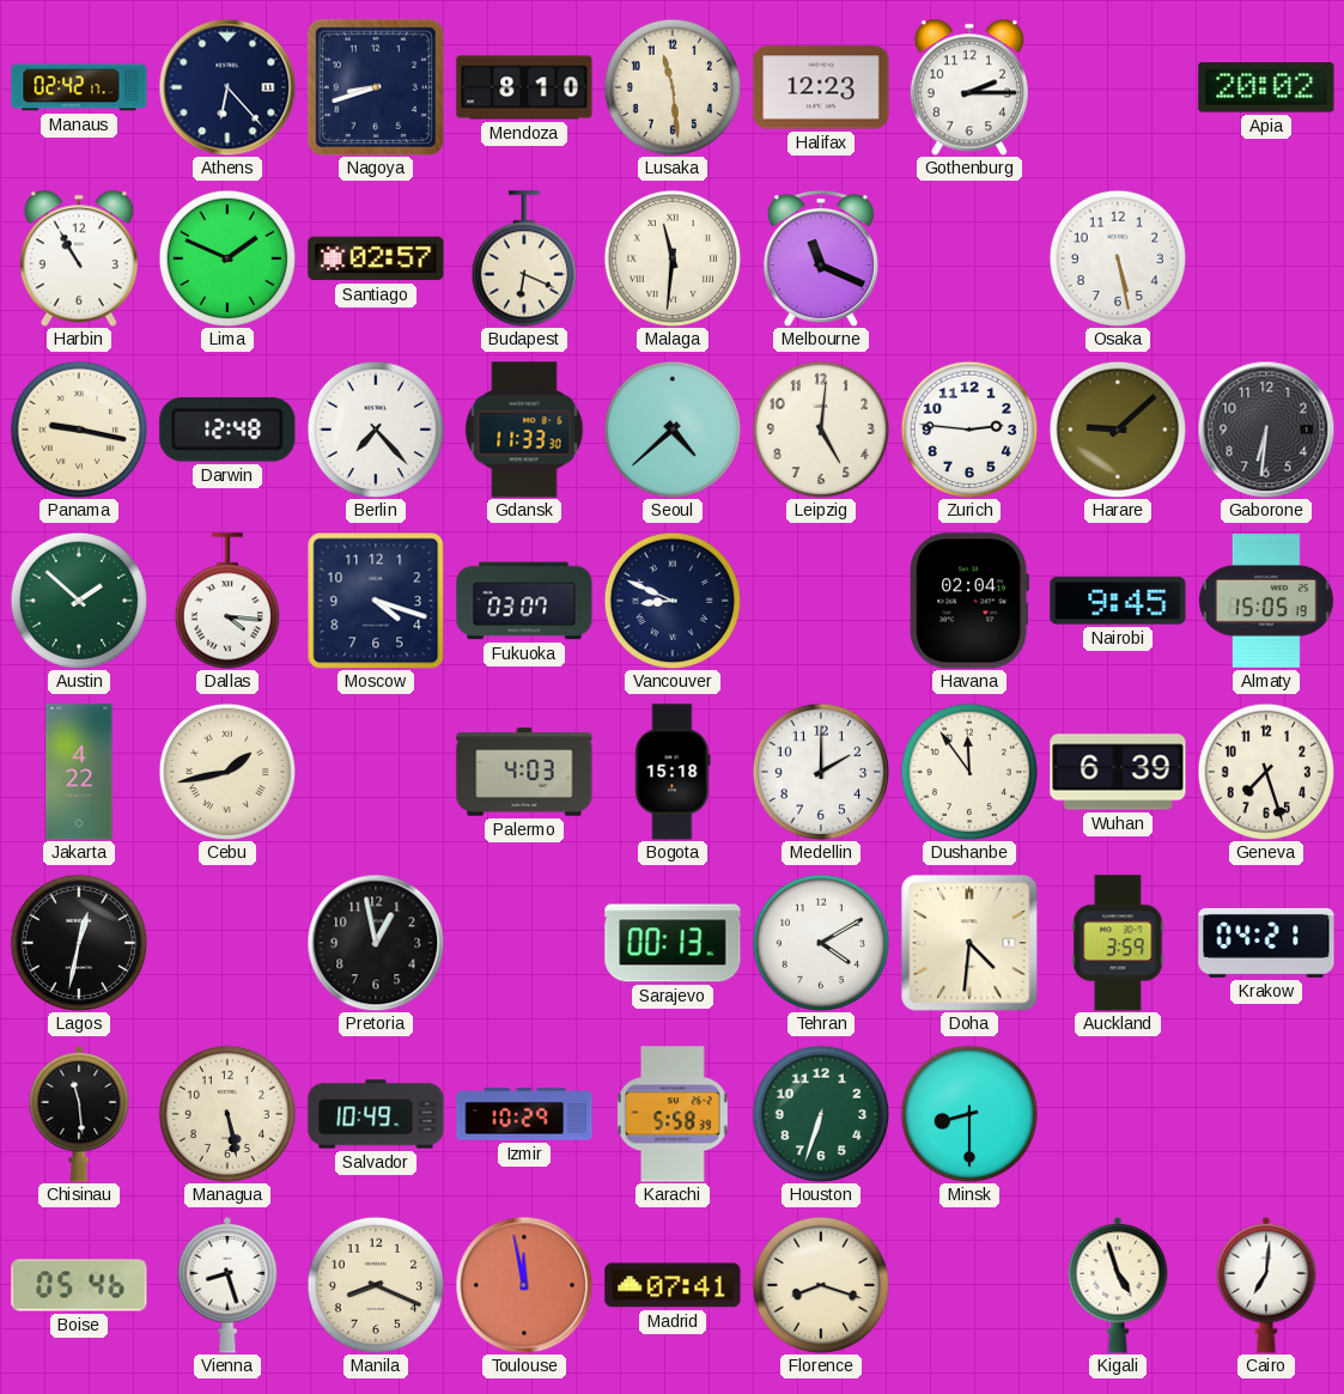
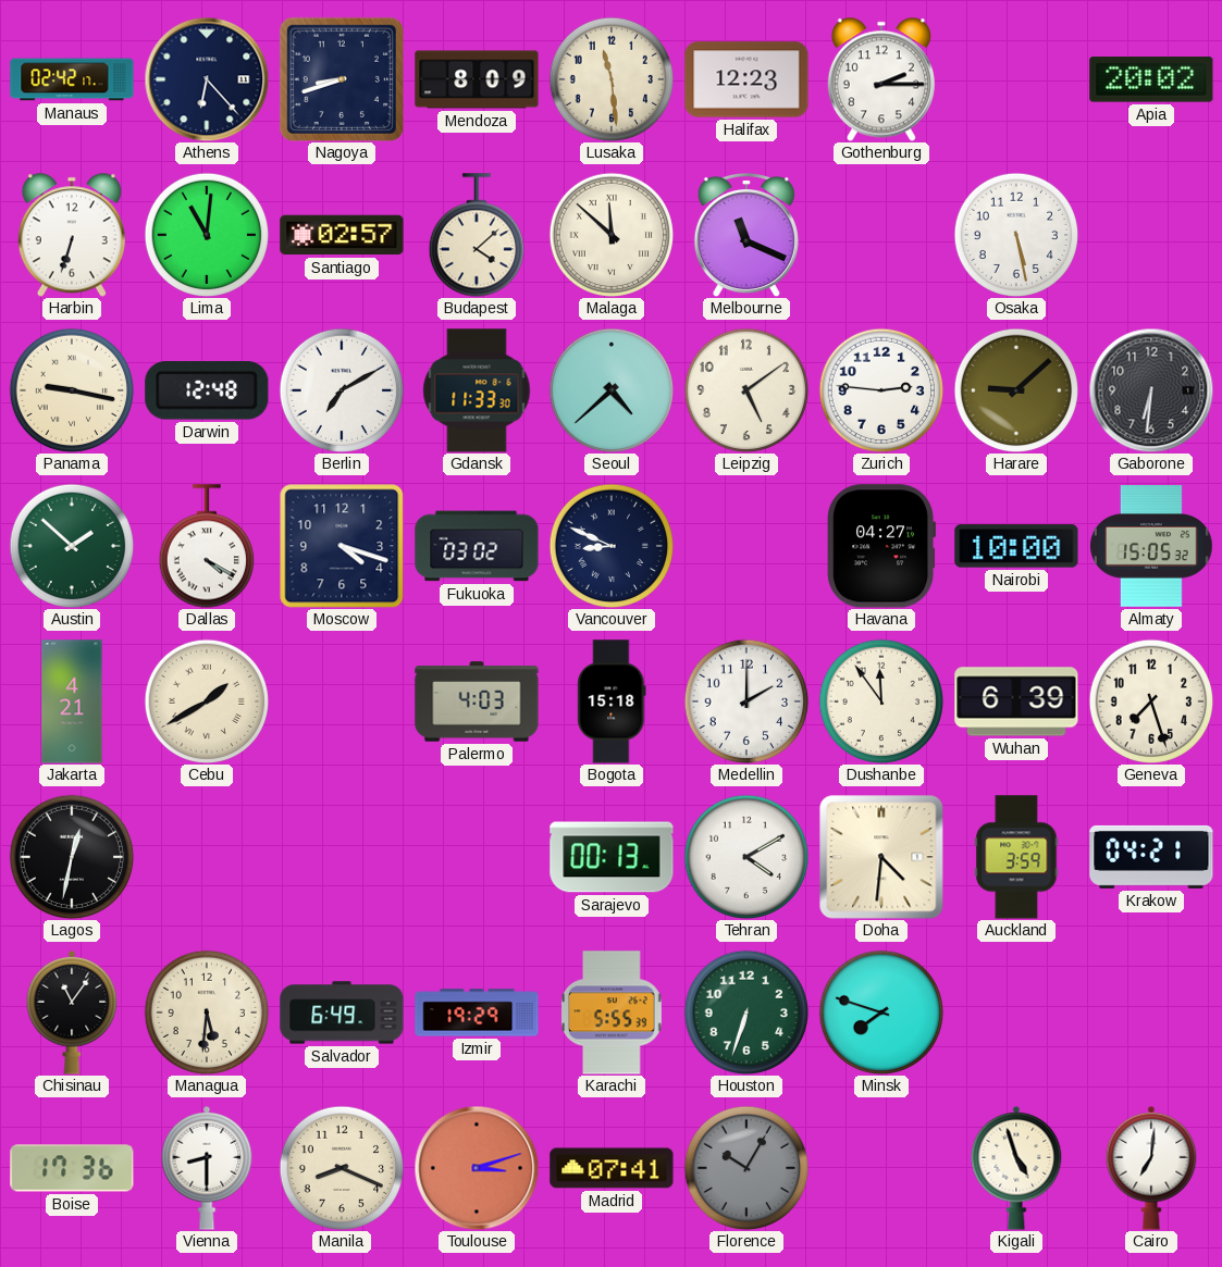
Mendoza: 8:10 -> 8:09 (477, 79)
Harbin: 10:55 -> 6:33 (72, 235)
Lima: 1:49 -> 11:01 (207, 235)
Budapest: 6:19 -> 4:08 (476, 235)
Malaga: 11:31 -> 11:52 (612, 235)
Berlin: 7:23 -> 7:10 (342, 390)
Leipzig: 5:01 -> 5:09 (746, 390)
Dallas: 4:16 -> 4:20 (206, 546)
Fukuoka: 03:07 -> 03:02 (477, 546)
Havana: 02:04 -> 04:27 (882, 546)
Nairobi: 9:45 -> 10:00 (1016, 546)
Almaty: 15:05:19 -> 15:05:32 (1152, 547)
Jakarta: 4:22 -> 4:21 (72, 701)
Cebu: 1:43 -> 1:40 (207, 701)
Pretoria: 12:58 -> none (376, 943)
Chisinau: 11:29 -> 11:06 (72, 1013)
Managua: 5:28 -> 5:31 (207, 1013)
Salvador: 10:49 -> 6:49 (342, 1013)
Izmir: 10:29 -> 19:29 (477, 1013)
Karachi: 5:58 -> 5:55 (613, 1013)
Minsk: 8:30 -> 7:48 (881, 1013)
Boise: 05:46 -> 17:36 (72, 1168)
Vienna: 8:27 -> 8:30 (207, 1168)
Toulouse: 11:58 -> 3:12 (477, 1168)
Florence: 8:18 -> 10:05 (746, 1168)
Florence dial: cream -> grey (746, 1168)
